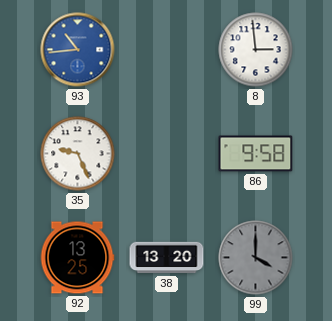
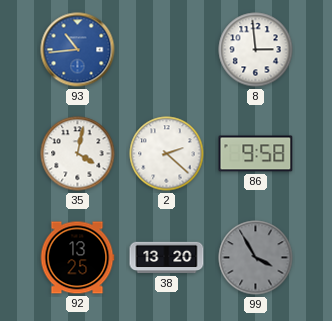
35: 9:26 -> 4:02 (78, 154)
2: none -> 2:22 (167, 154)
99: 4:00 -> 3:55 (256, 258)
